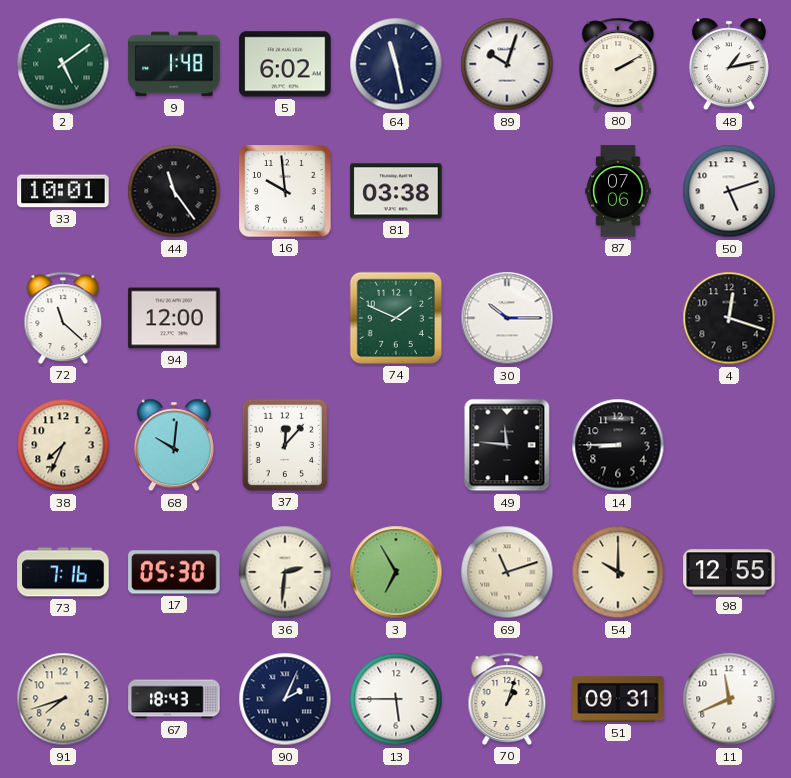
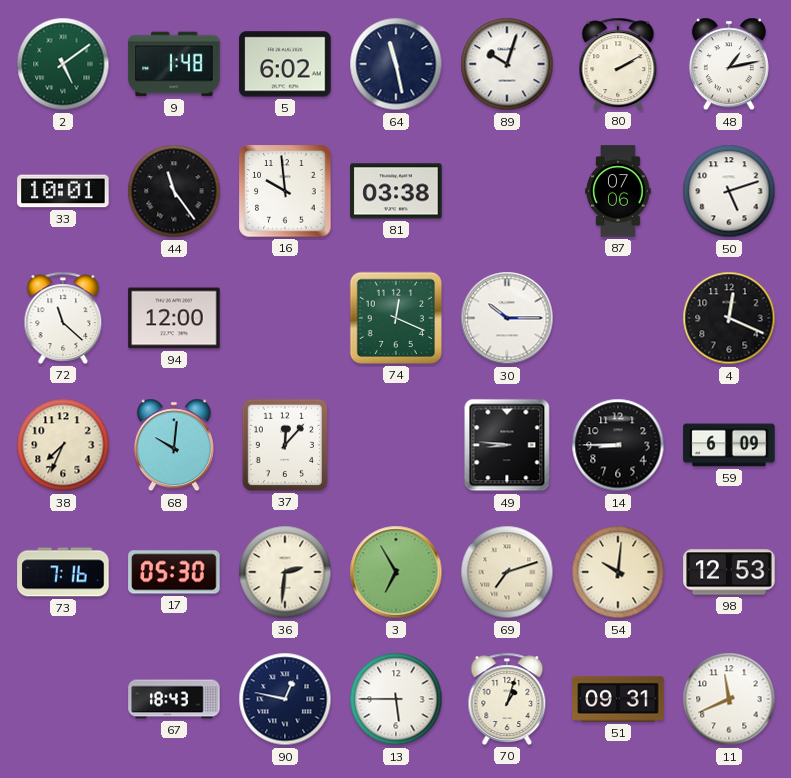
74: 1:49 -> 12:19 (395, 318)
4: 12:18 -> 12:19 (729, 318)
49: 11:46 -> 8:46 (507, 445)
59: none -> 6:09 (729, 445)
69: 11:12 -> 7:12 (507, 572)
54: 10:00 -> 10:01 (618, 572)
98: 12:55 -> 12:53 (729, 572)
91: 7:42 -> none (63, 699)
90: 2:04 -> 12:47 (285, 699)
